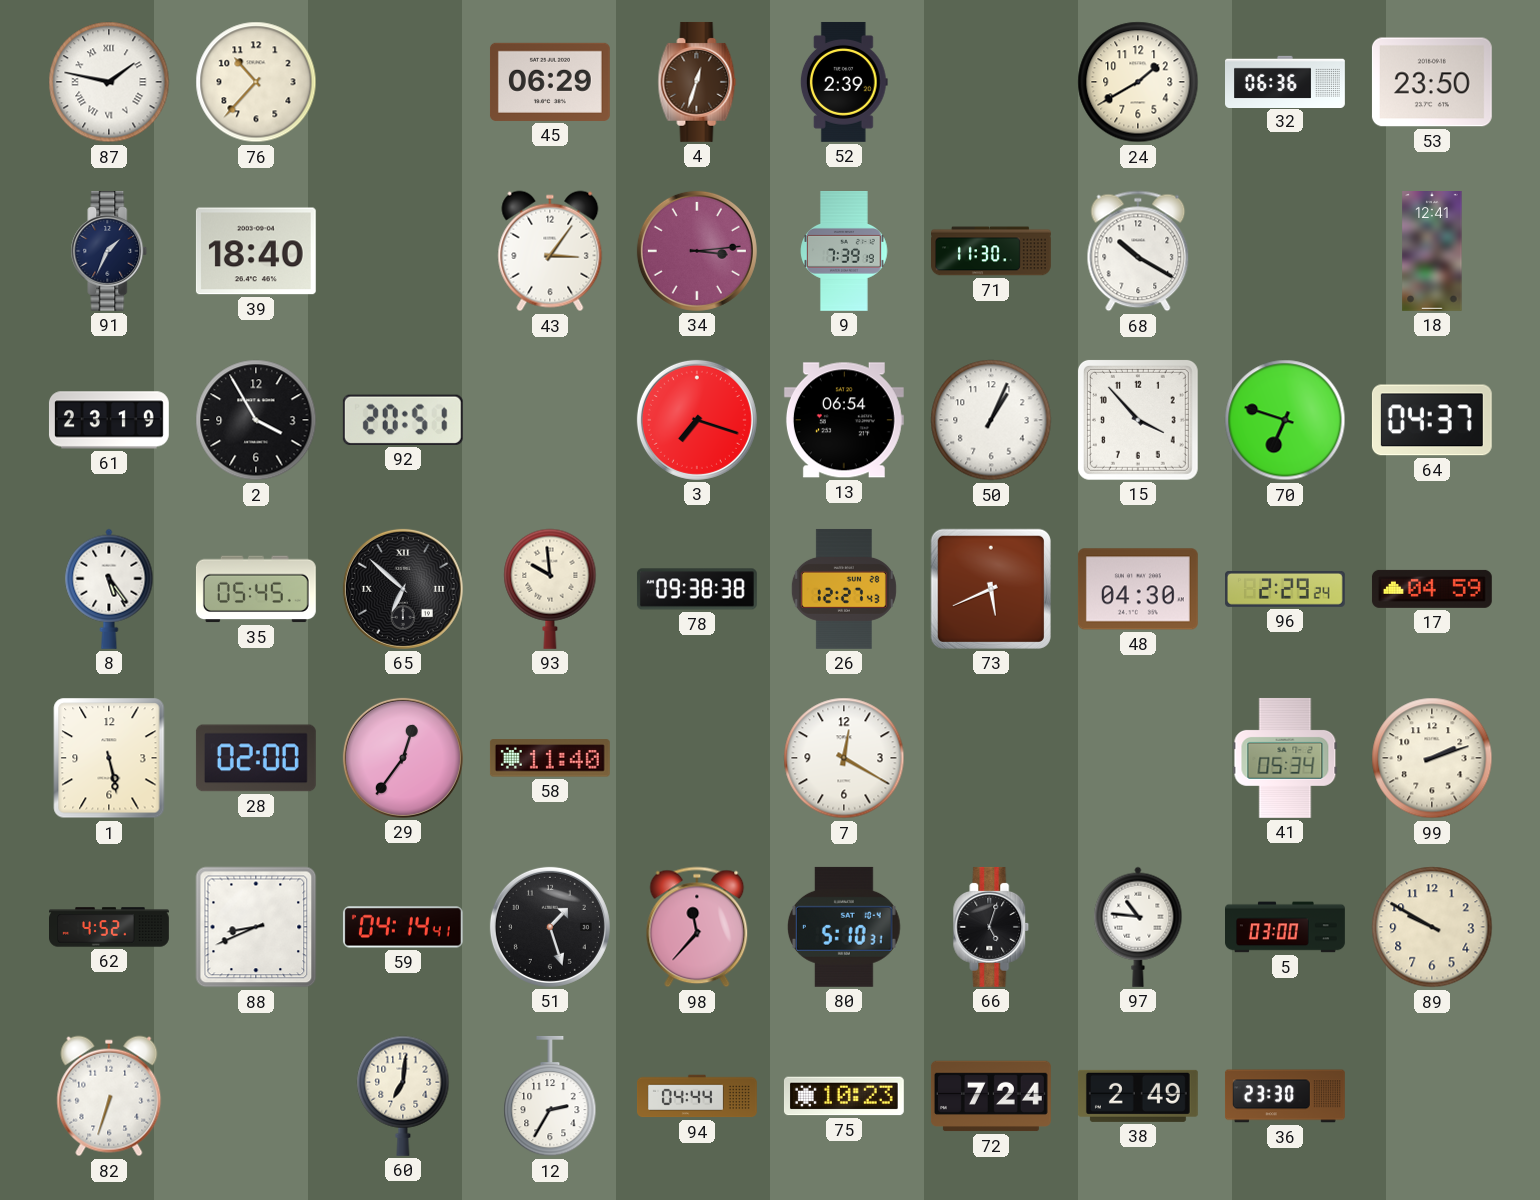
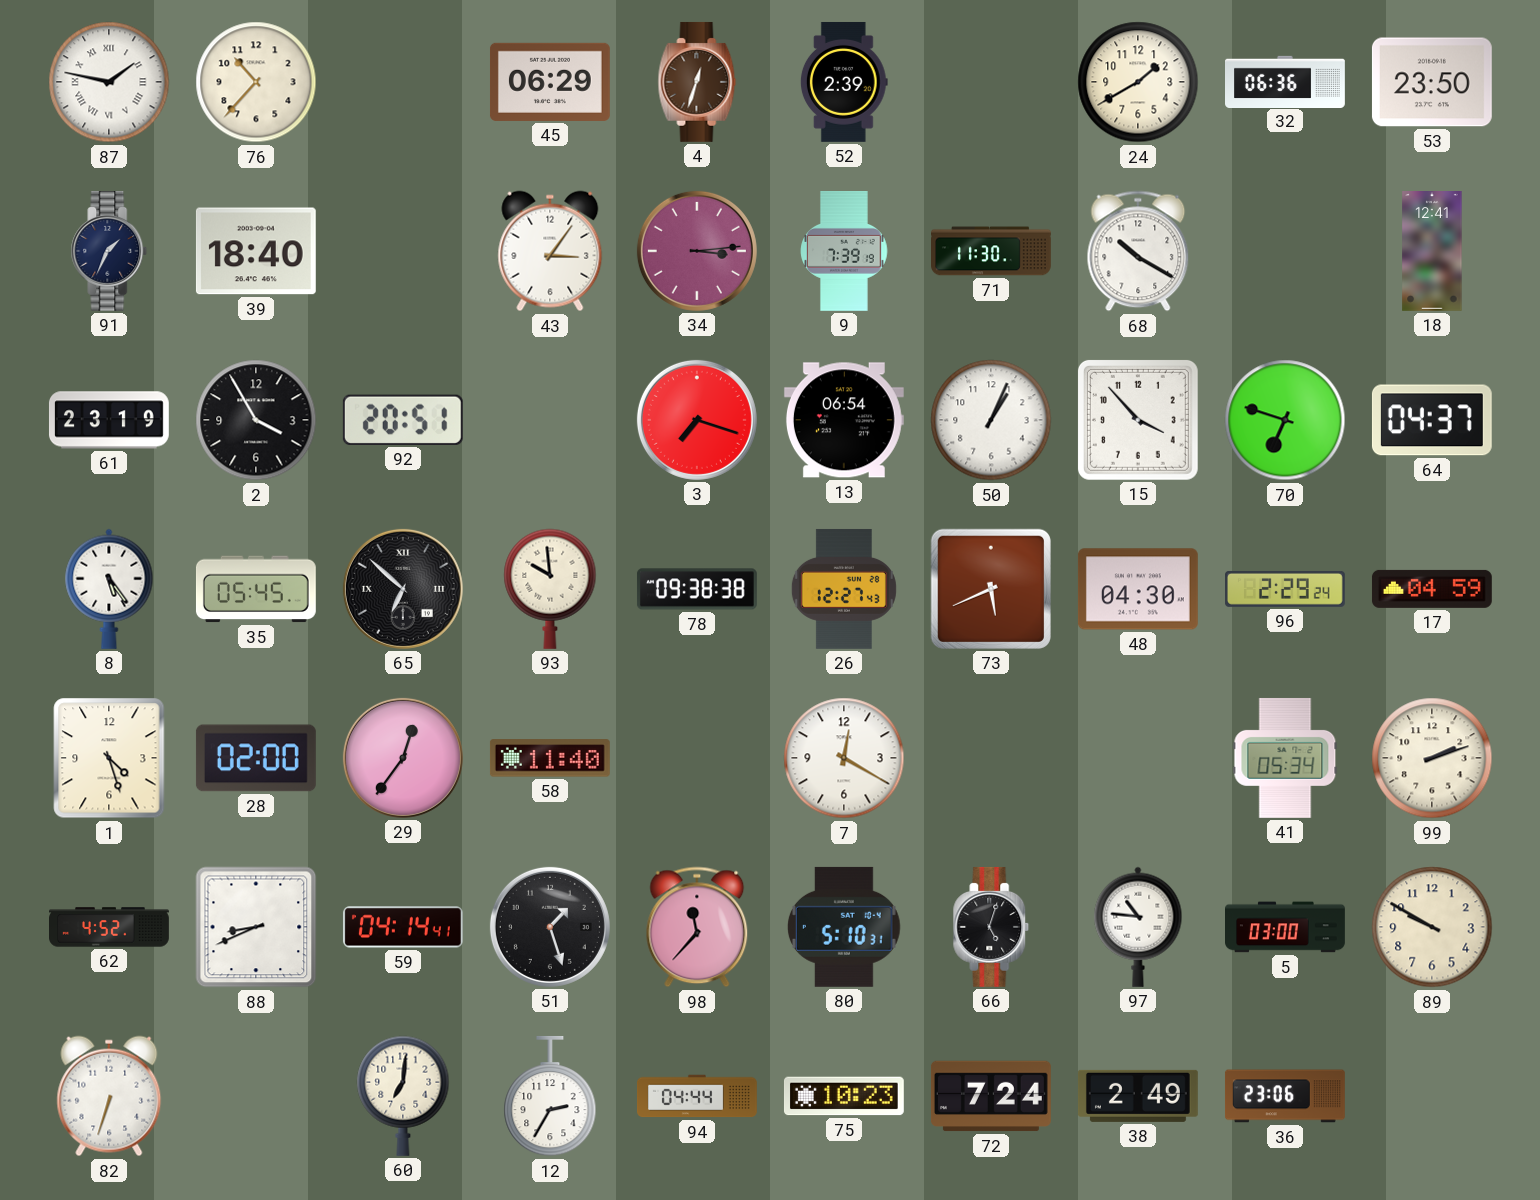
1: 5:28 -> 4:27 (109, 758)
36: 23:30 -> 23:06 (1285, 1096)
